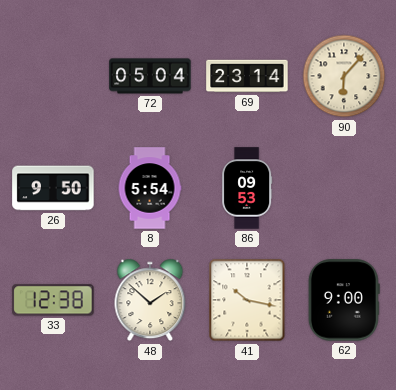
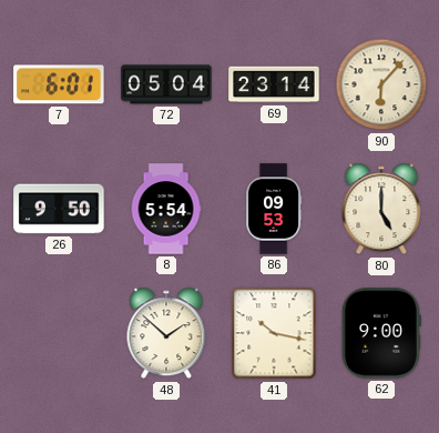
7: none -> 6:01 (59, 84)
80: none -> 5:00 (381, 209)
33: 12:38 -> none (53, 300)
